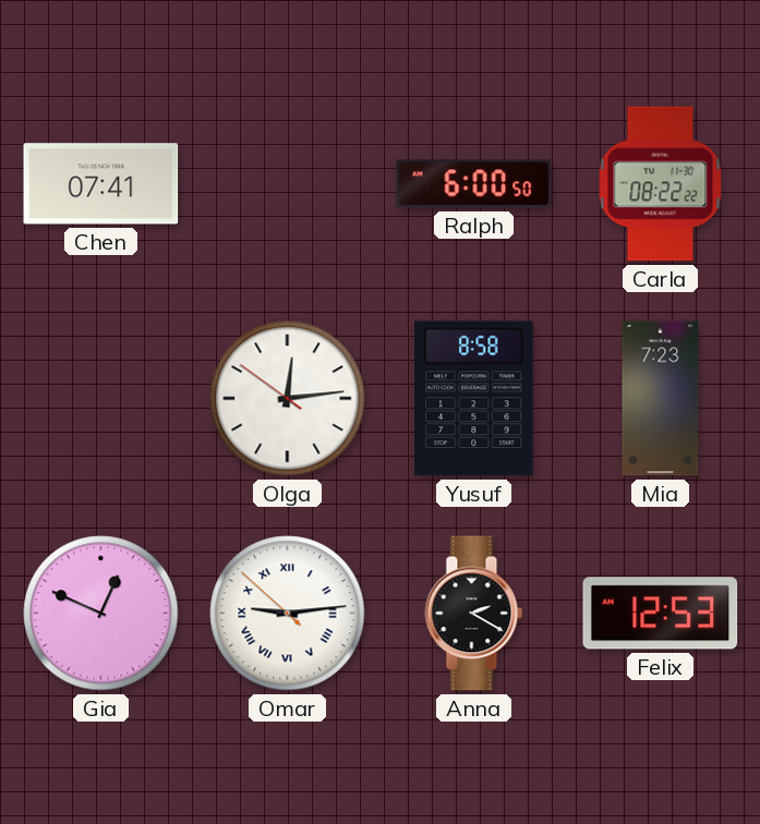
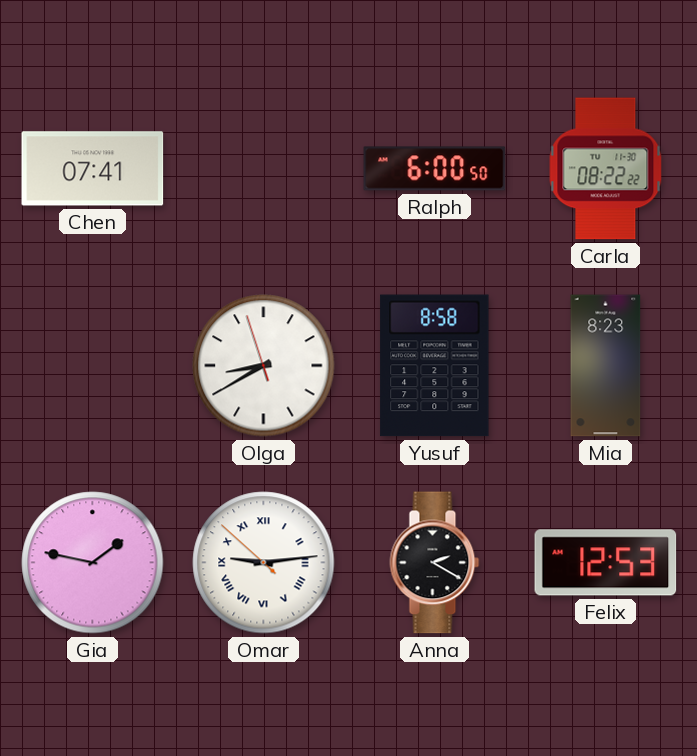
Olga: 12:13 -> 8:39 (264, 366)
Mia: 7:23 -> 8:23 (606, 366)
Gia: 12:49 -> 1:47 (93, 563)
